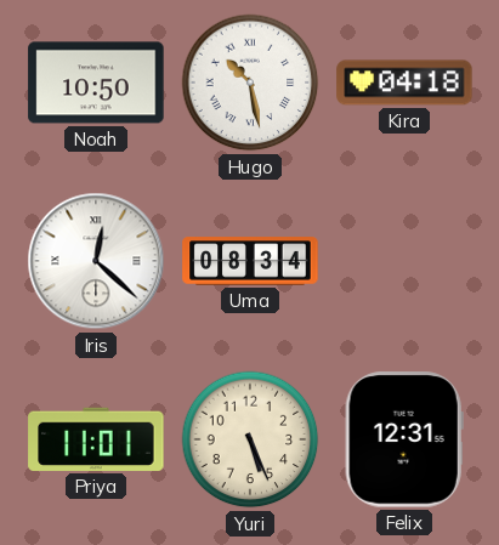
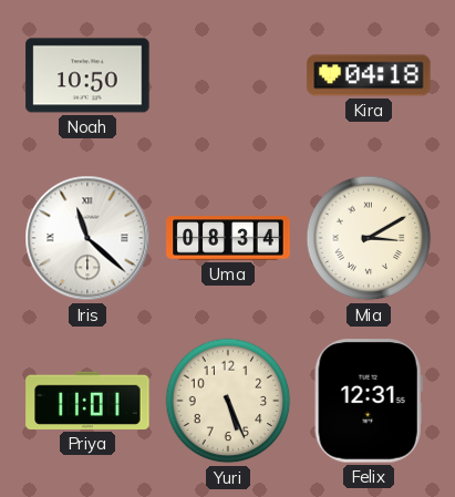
Hugo: 10:28 -> none (250, 83)
Iris: 12:22 -> 11:22 (87, 238)
Mia: none -> 3:10 (369, 238)
